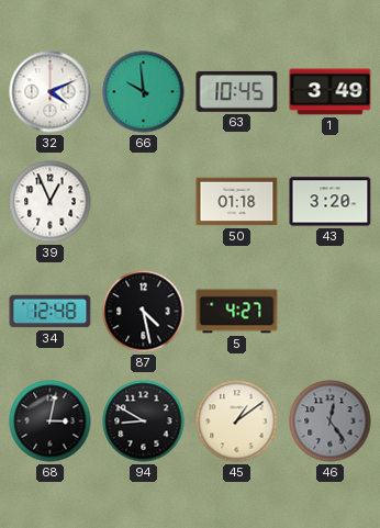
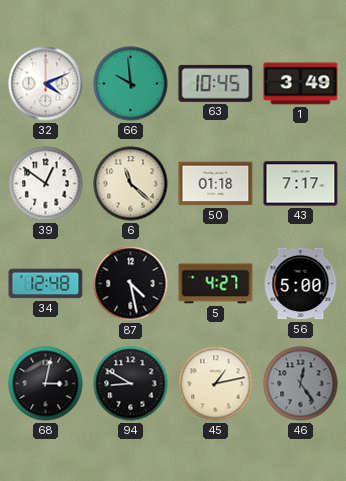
39: 12:56 -> 12:51 (46, 184)
6: none -> 11:22 (131, 184)
43: 3:20 -> 7:17 (301, 184)
56: none -> 5:00 (301, 284)
45: 1:09 -> 1:13 (216, 384)
